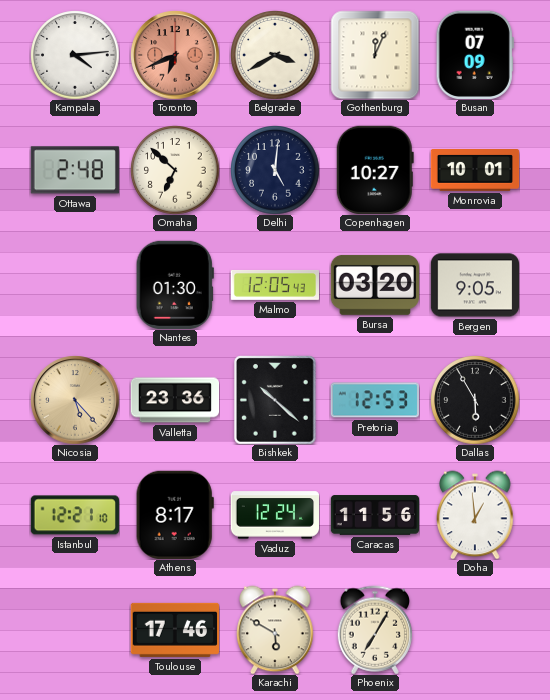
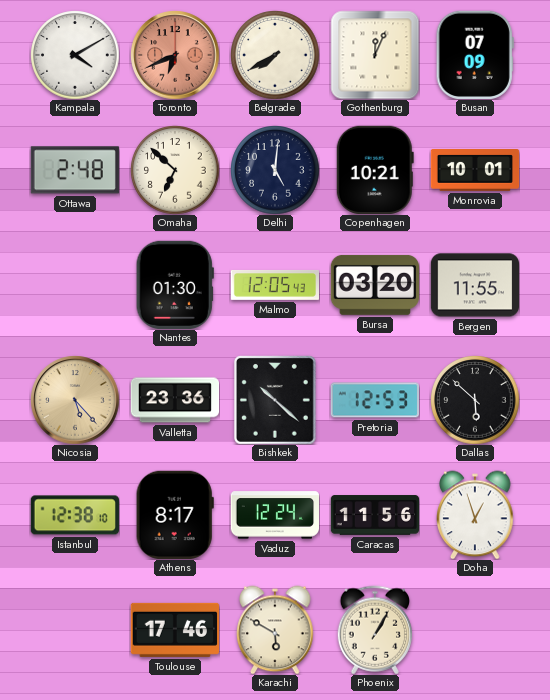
Kampala: 4:14 -> 4:10 (75, 55)
Belgrade: 3:40 -> 7:40 (275, 55)
Copenhagen: 10:27 -> 10:21 (375, 169)
Bergen: 9:05 -> 11:55 (474, 285)
Dallas: 5:55 -> 5:52 (475, 400)
Istanbul: 12:21 -> 12:38 (75, 515)
Doha: 12:59 -> 12:57 (475, 515)
Phoenix: 7:05 -> 1:05 (374, 630)
